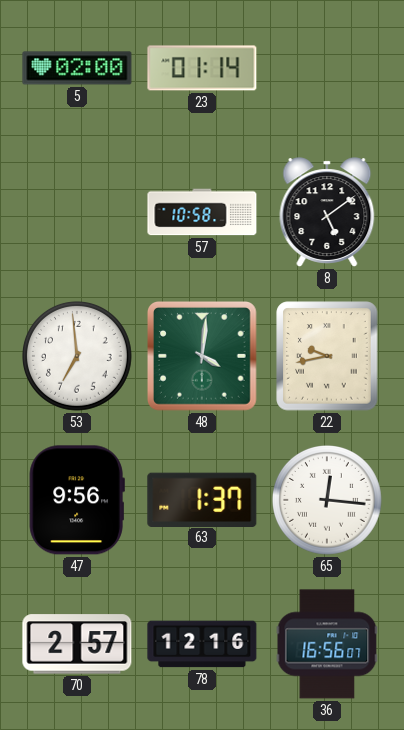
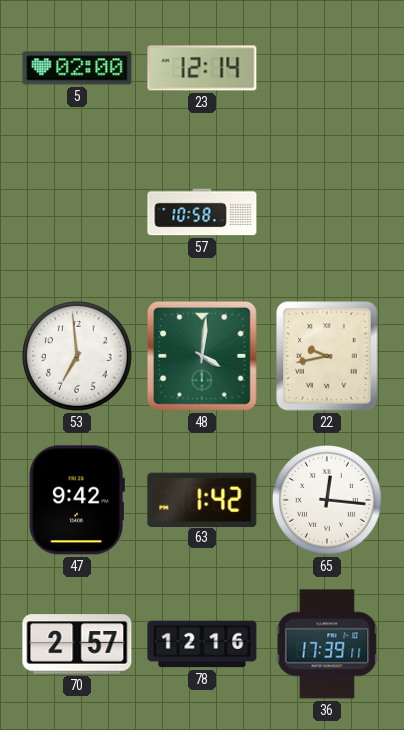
23: 01:14 -> 12:14 (202, 68)
8: 5:09 -> none (327, 212)
47: 9:56 -> 9:42 (77, 500)
63: 1:37 -> 1:42 (202, 499)
36: 16:56 -> 17:39 (327, 644)
